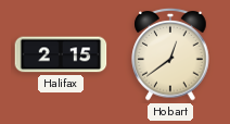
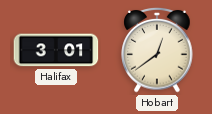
Halifax: 2:15 -> 3:01 (56, 50)
